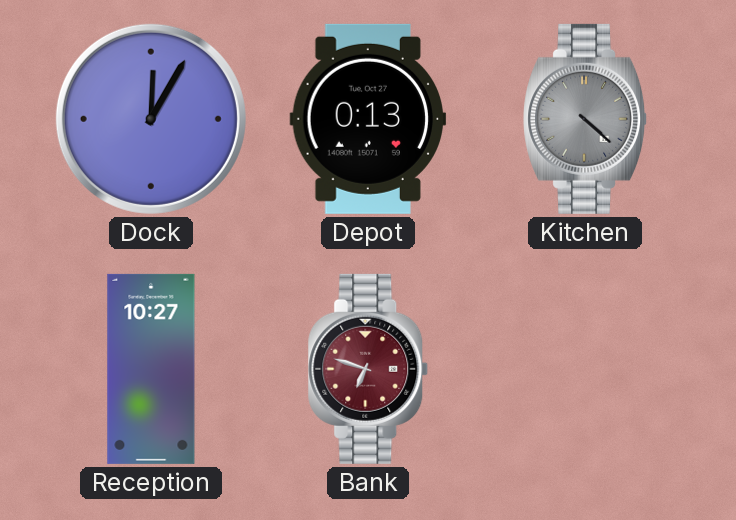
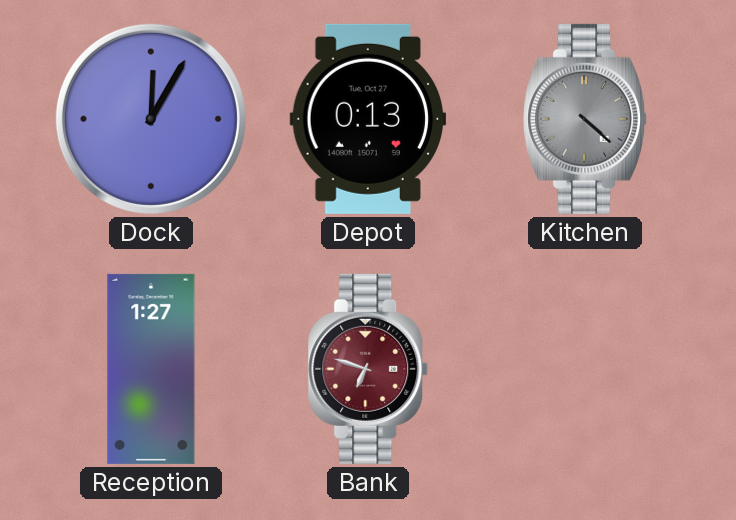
Reception: 10:27 -> 1:27 (151, 369)
